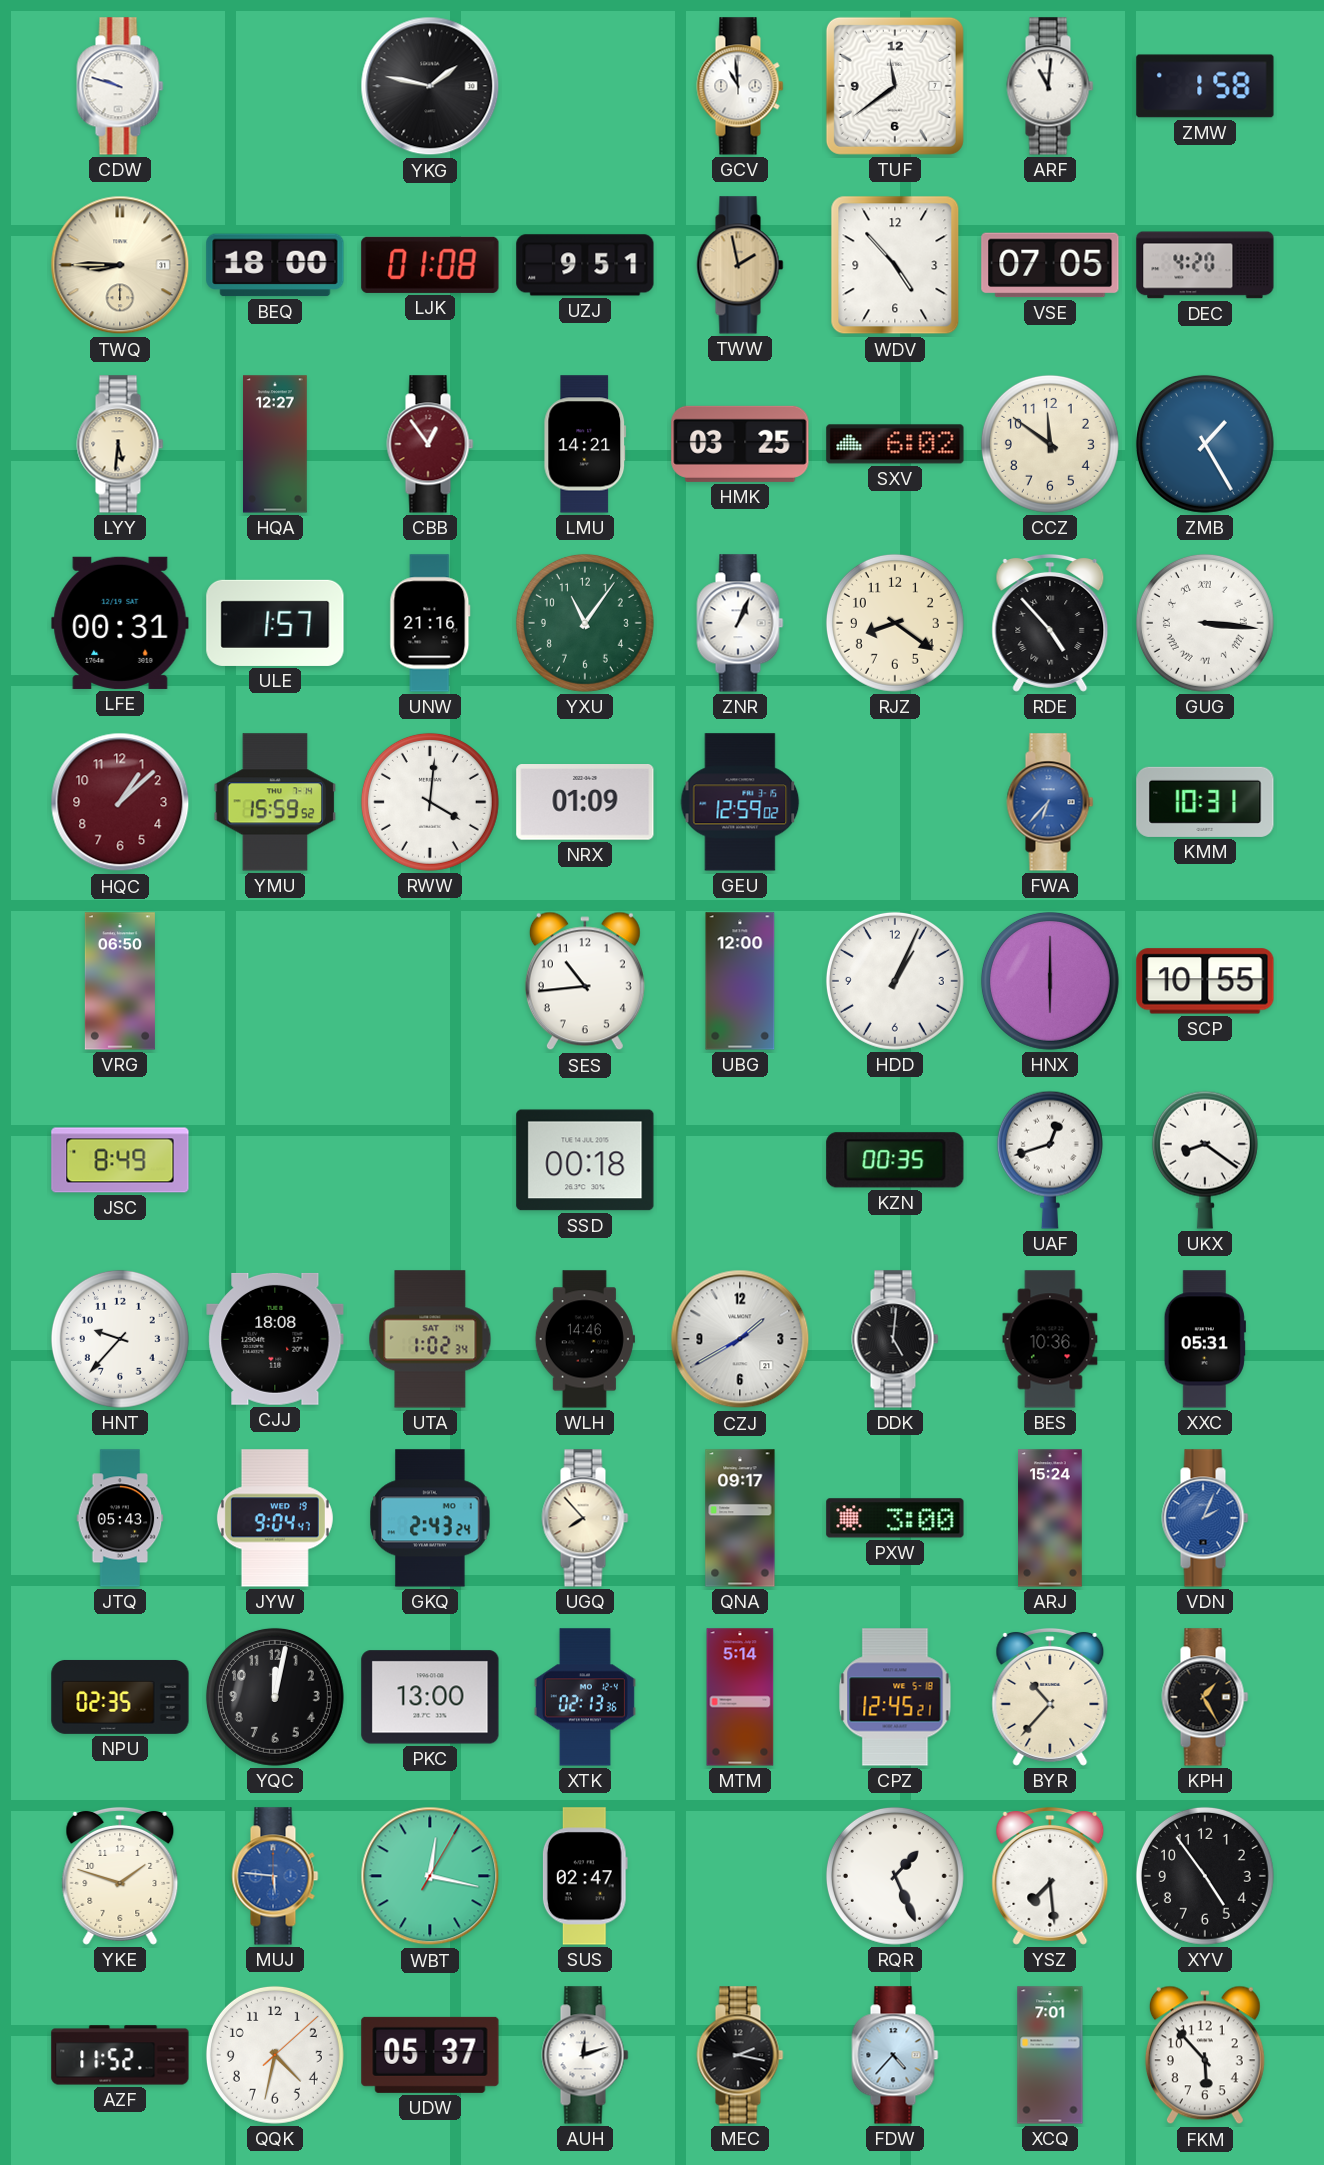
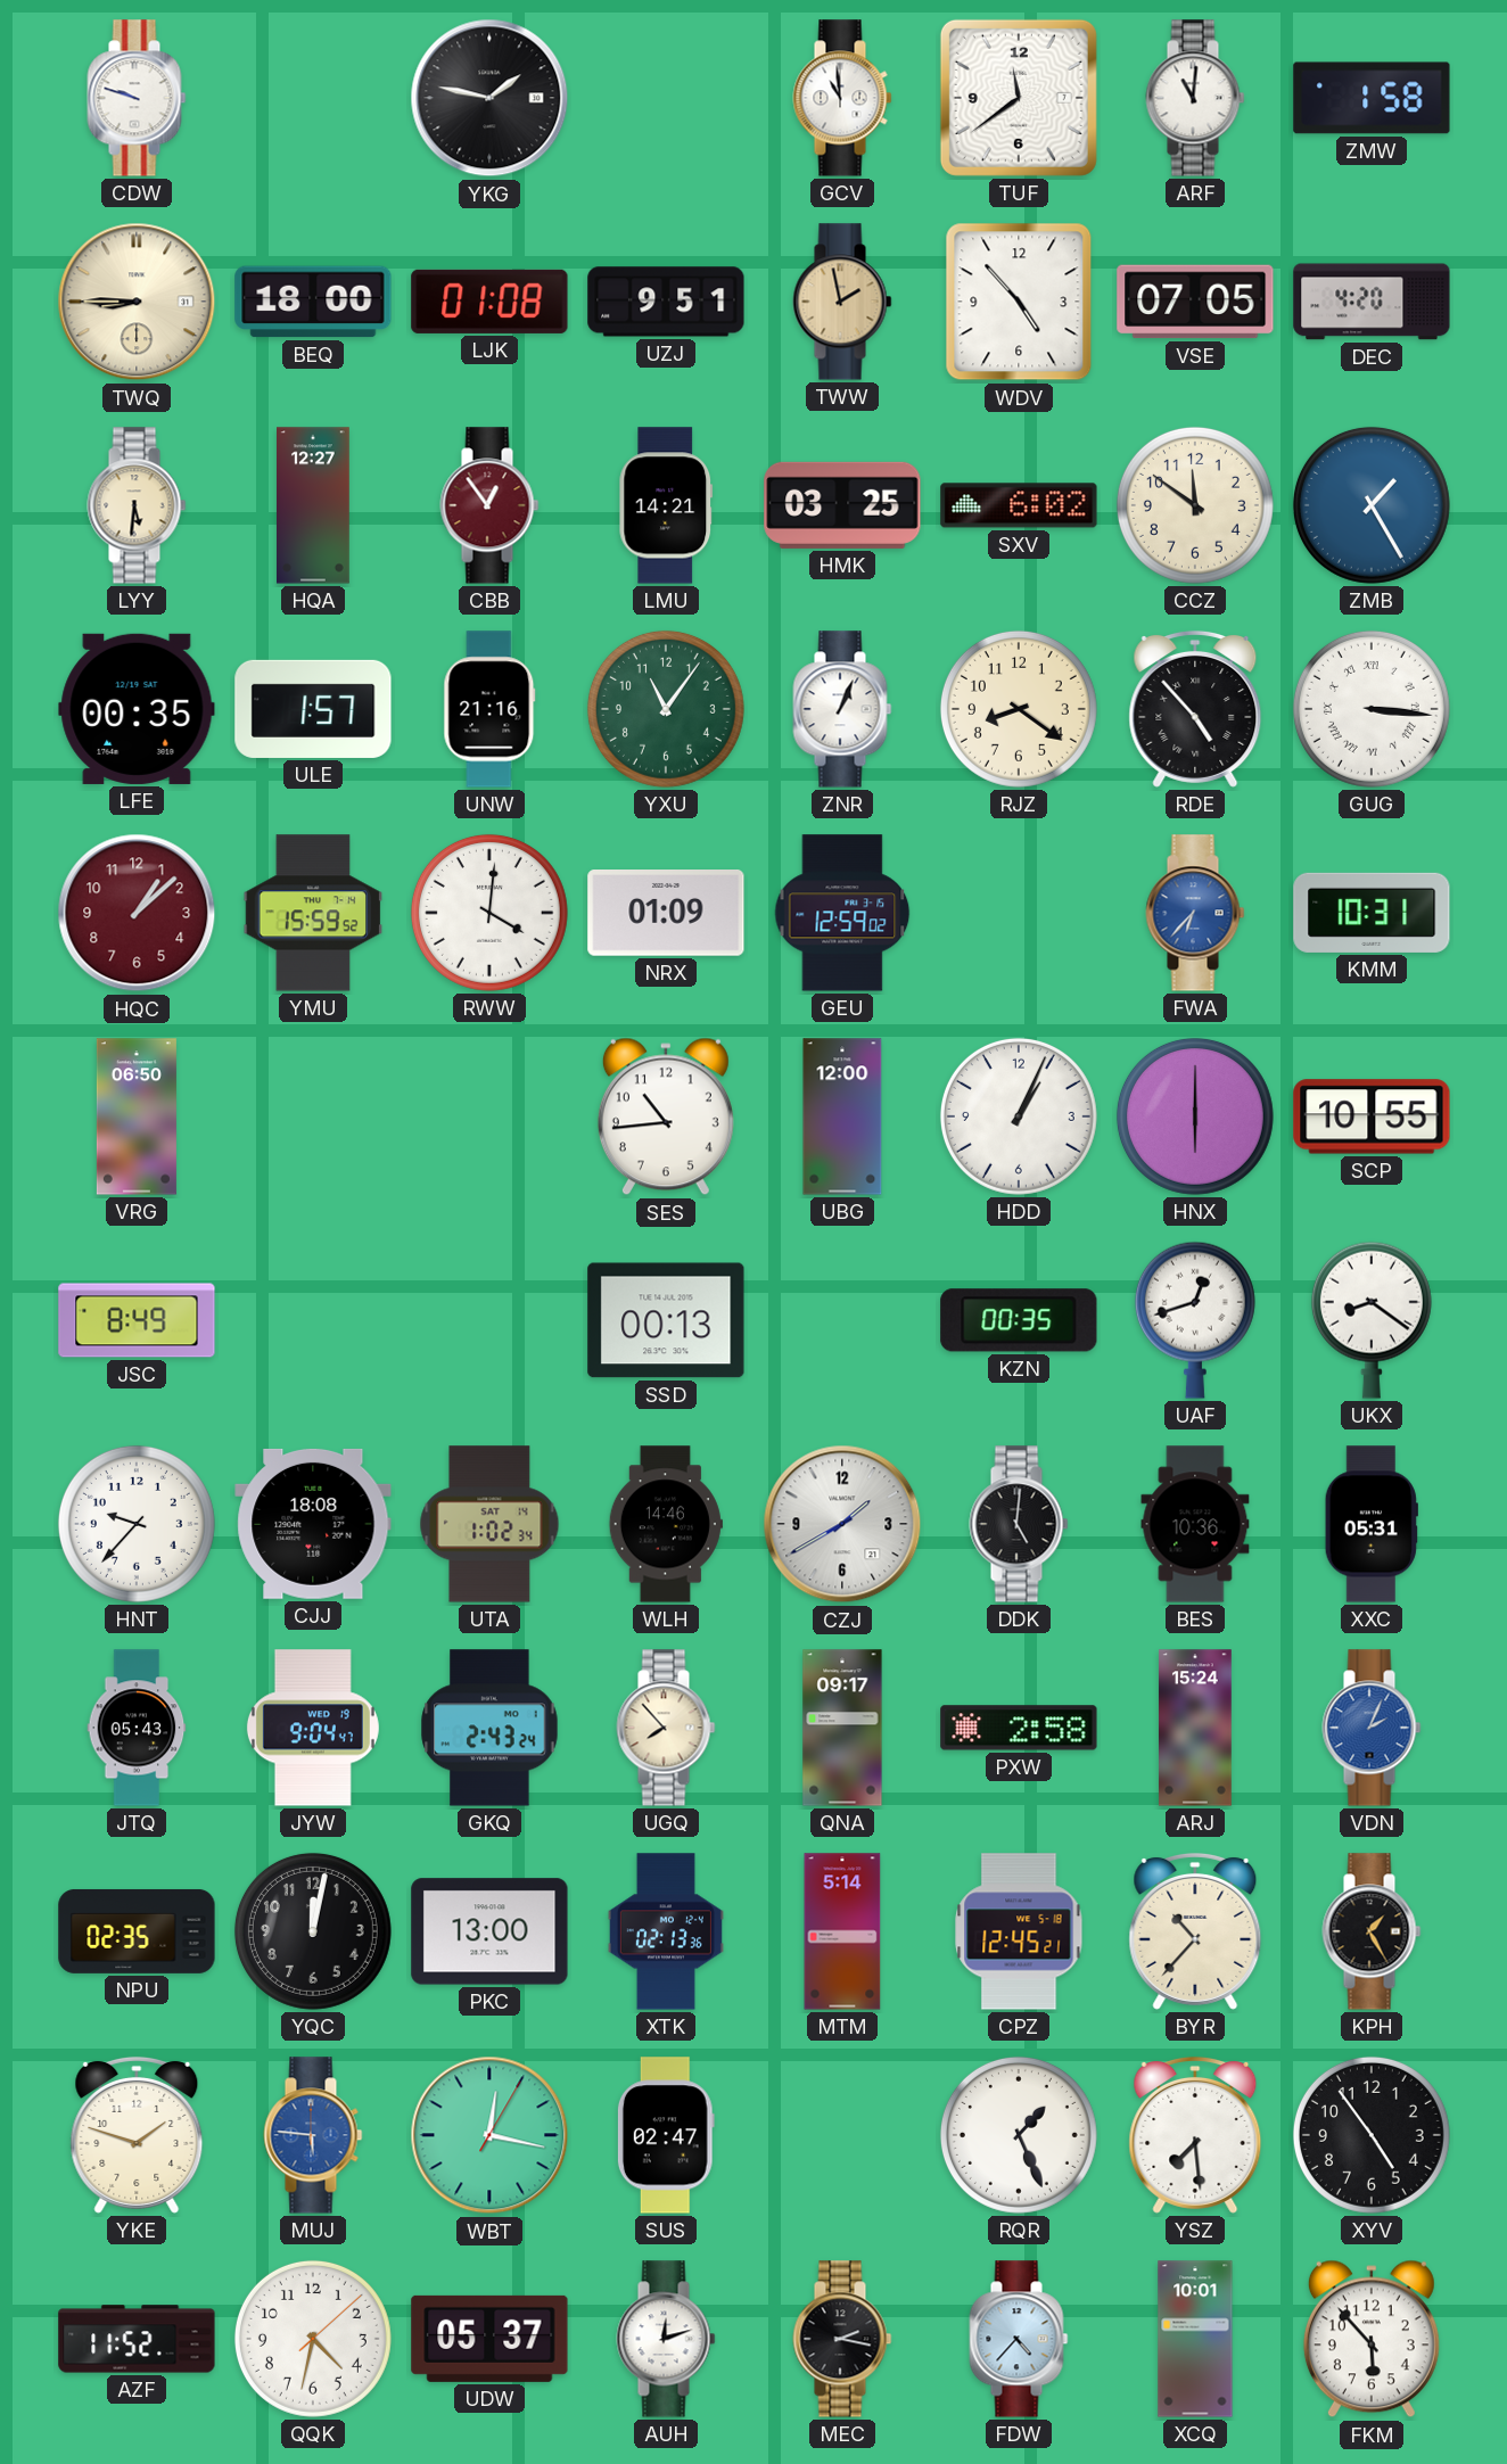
LFE: 00:31 -> 00:35 (137, 709)
SSD: 00:18 -> 00:13 (666, 1320)
PXW: 3:00 -> 2:58 (1019, 1728)
XCQ: 7:01 -> 10:01 (1195, 2339)
